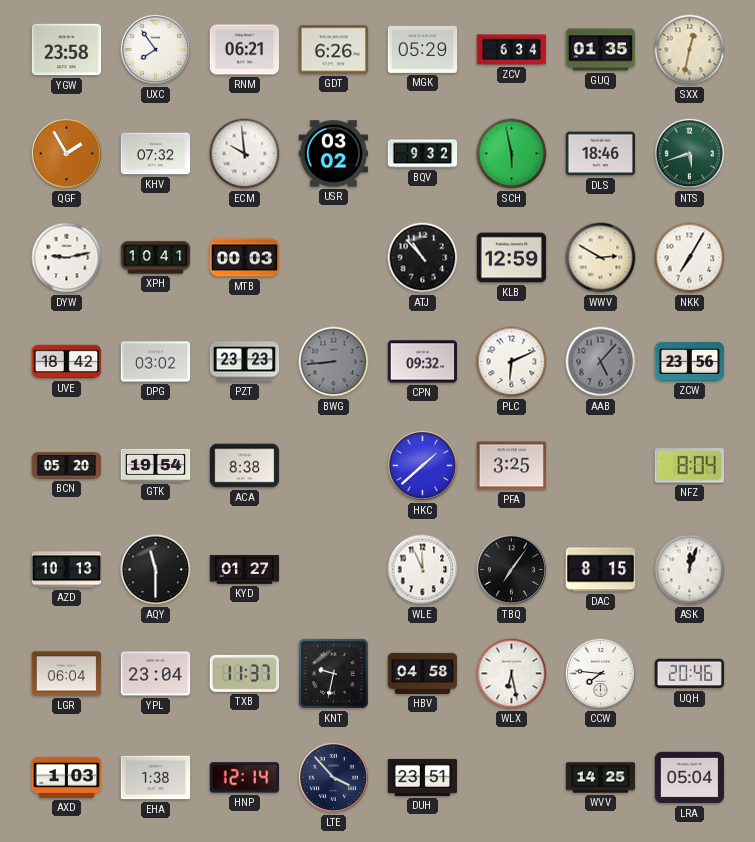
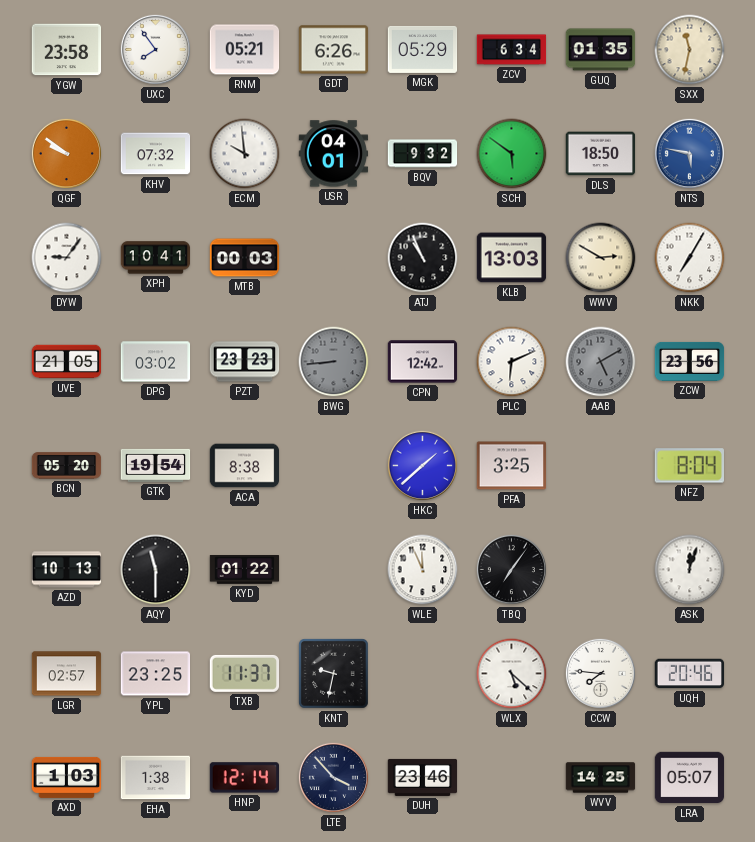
RNM: 06:21 -> 05:21 (245, 50)
SXX: 12:32 -> 11:32 (690, 50)
QGF: 1:55 -> 9:51 (66, 153)
USR: 03:02 -> 04:01 (334, 154)
SCH: 5:58 -> 5:51 (512, 154)
DLS: 18:46 -> 18:50 (601, 154)
NTS: 5:42 -> 5:47 (689, 153)
NTS dial: green -> blue (689, 153)
DYW: 9:13 -> 9:06 (67, 258)
ATJ: 10:53 -> 10:56 (423, 258)
KLB: 12:59 -> 13:03 (512, 258)
UVE: 18:42 -> 21:05 (67, 362)
CPN: 09:32 -> 12:42 (423, 362)
AAB: 5:07 -> 5:10 (601, 362)
KYD: 01:27 -> 01:22 (245, 570)
DAC: 8:15 -> none (601, 570)
LGR: 06:04 -> 02:57 (67, 674)
YPL: 23:04 -> 23:25 (156, 674)
HBV: 04:58 -> none (423, 673)
WLX: 6:28 -> 5:22 (512, 674)
DUH: 23:51 -> 23:46 (423, 777)
LRA: 05:04 -> 05:07 (690, 778)
